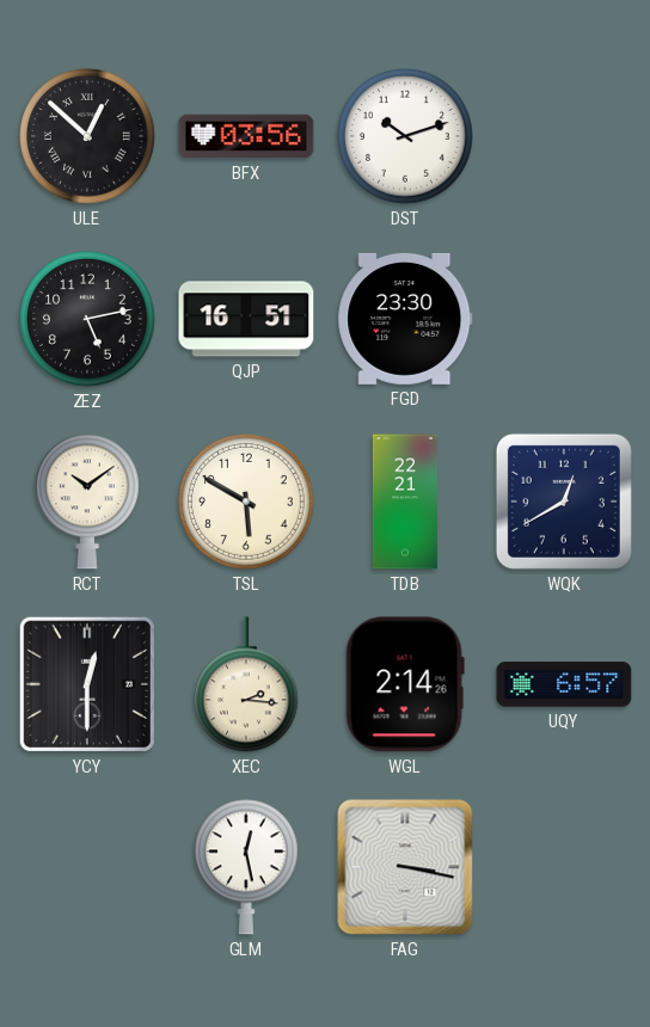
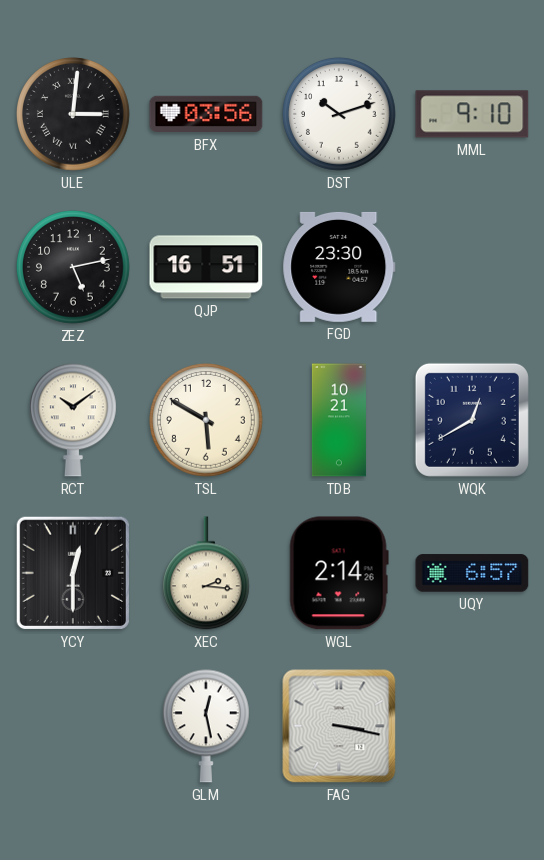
ULE: 12:52 -> 3:01 (74, 115)
MML: none -> 9:10 (472, 114)
TDB: 22:21 -> 10:21 (339, 420)
